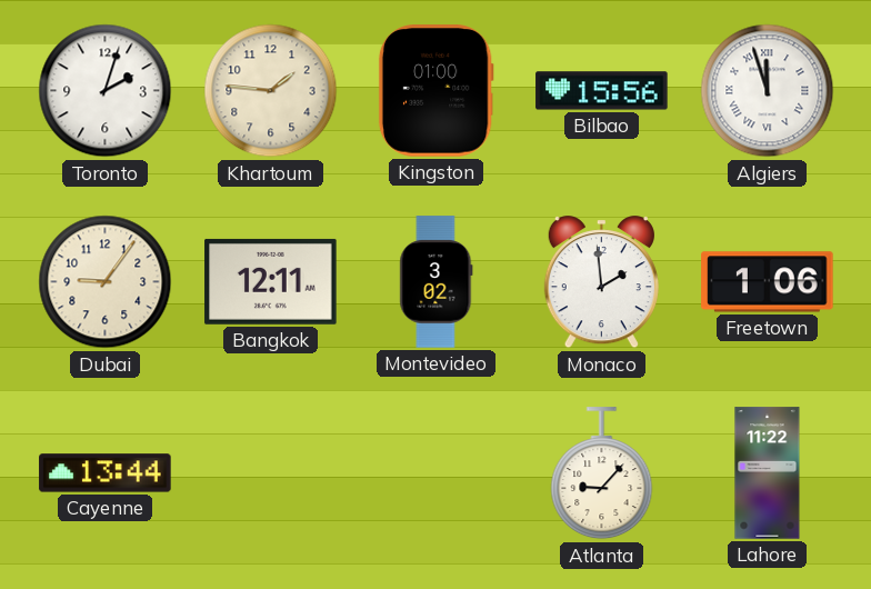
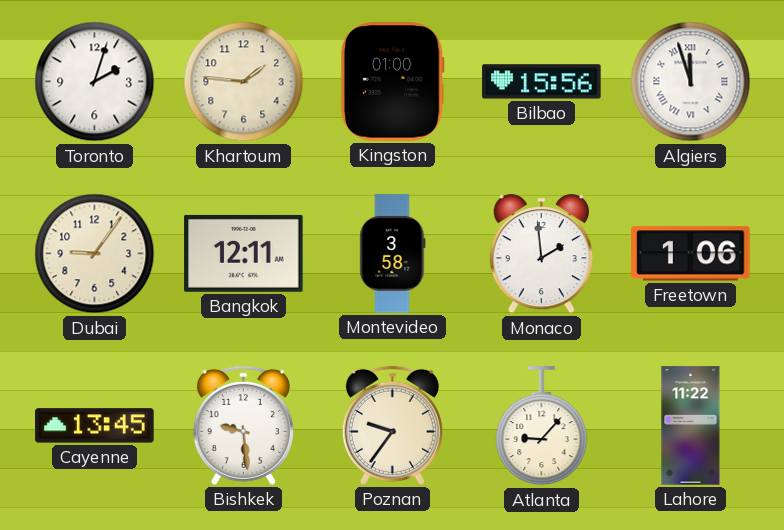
Montevideo: 3:02 -> 3:58 (393, 254)
Cayenne: 13:44 -> 13:45 (95, 426)
Bishkek: none -> 9:29 (243, 425)
Poznan: none -> 9:36 (392, 425)
